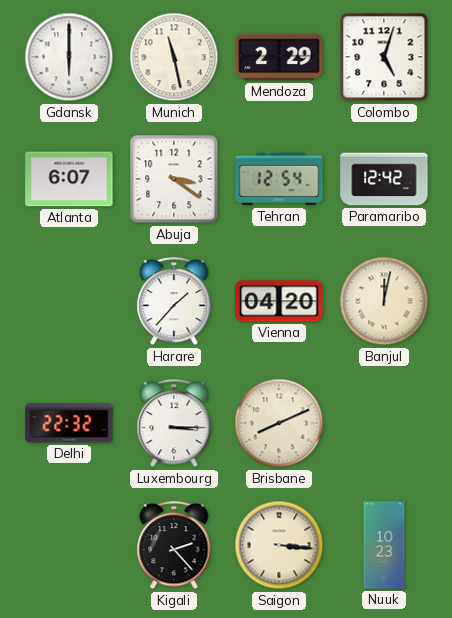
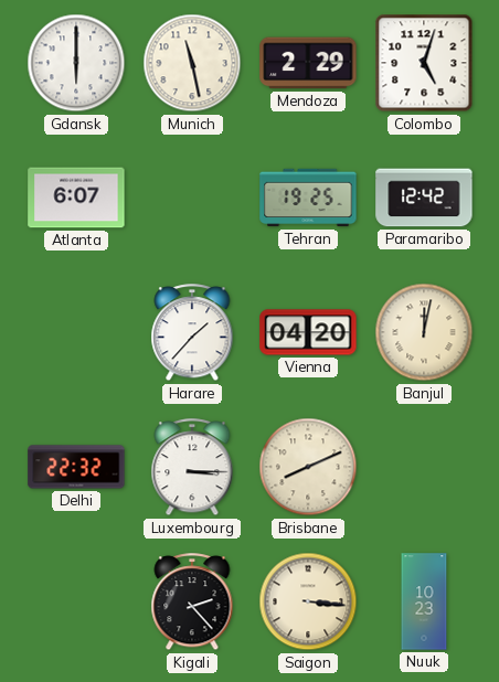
Abuja: 3:21 -> none (174, 179)
Tehran: 12:54 -> 19:25 (308, 198)
